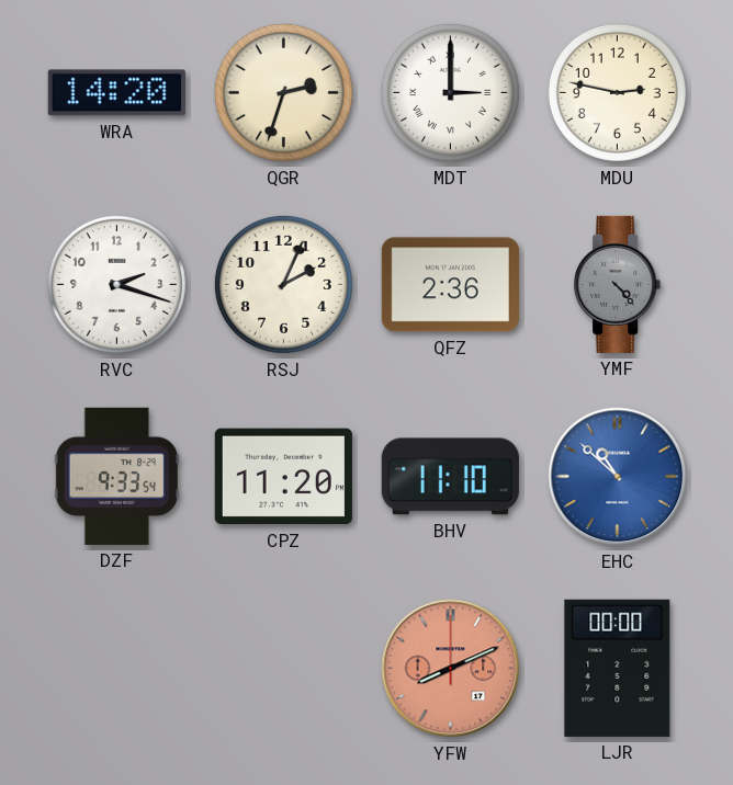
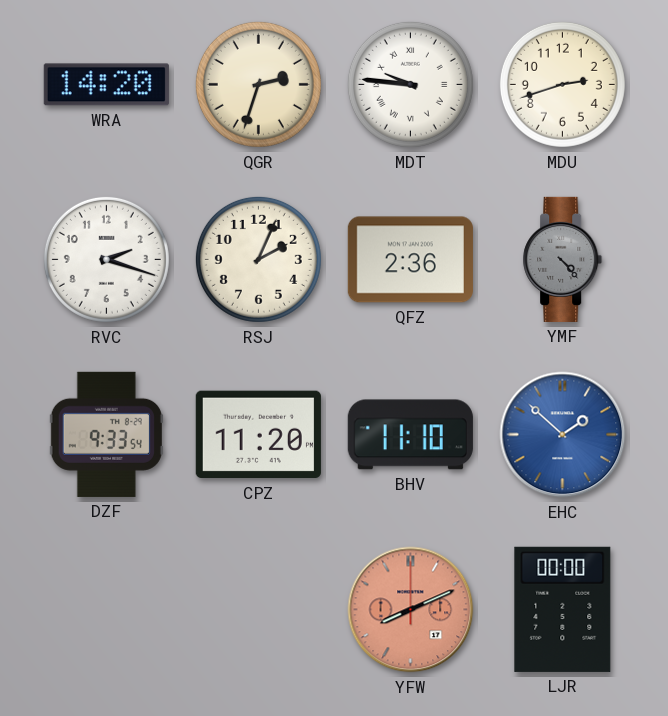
MDT: 3:00 -> 9:46 (410, 84)
MDU: 2:47 -> 2:42 (562, 84)
EHC: 10:52 -> 1:52 (563, 435)
